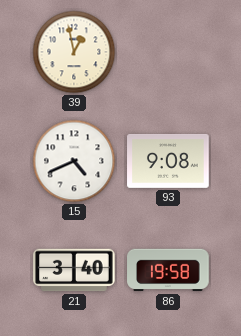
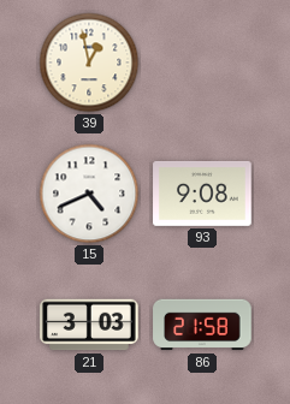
21: 3:40 -> 3:03 (89, 325)
86: 19:58 -> 21:58 (202, 325)
